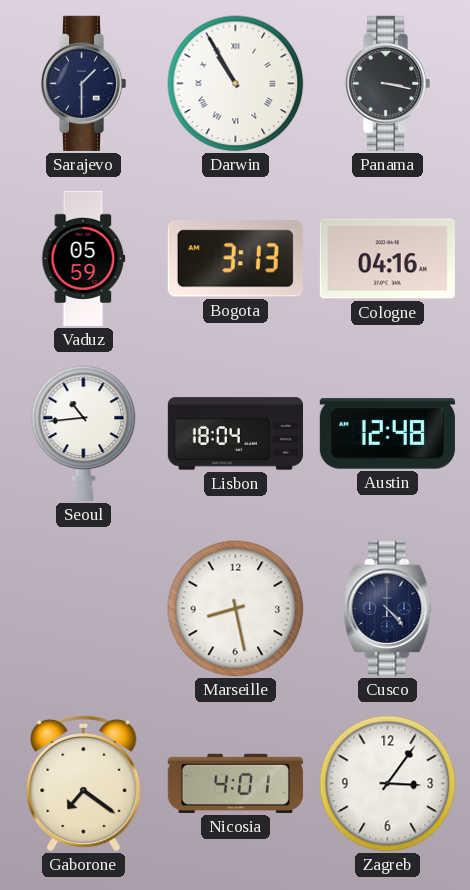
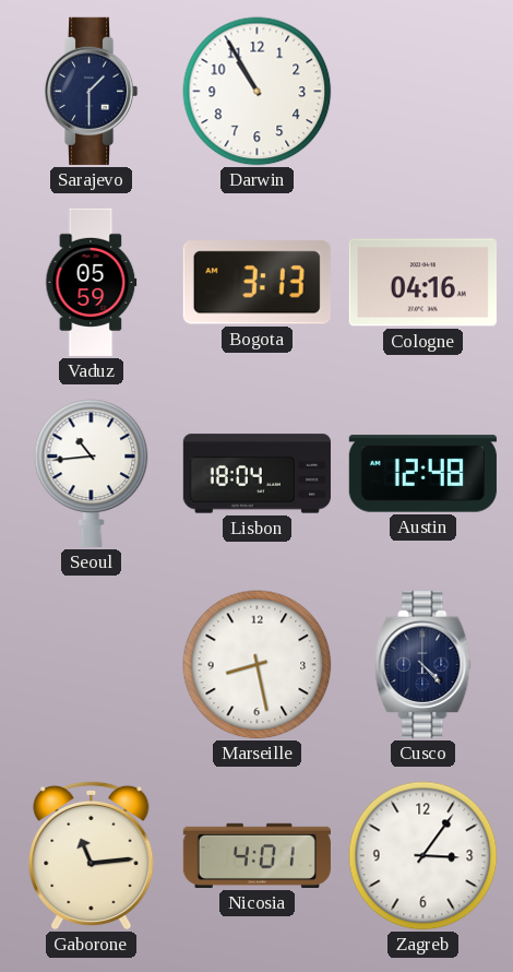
Darwin numerals: Roman -> Arabic (258, 92)
Panama: 3:17 -> none (387, 83)
Gaborone: 7:21 -> 11:14 (92, 855)
